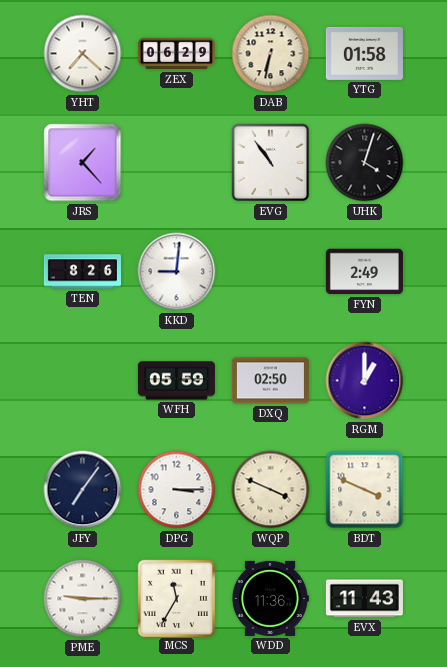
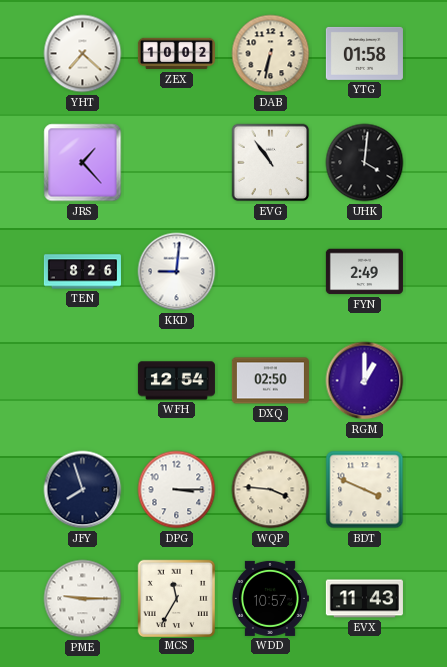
ZEX: 06:29 -> 10:02 (176, 54)
UHK: 4:03 -> 4:01 (365, 163)
WFH: 05:59 -> 12:54 (176, 381)
JFY: 7:06 -> 7:57 (83, 490)
WQP: 3:49 -> 3:46 (271, 490)
WDD: 11:36 -> 10:57 (270, 598)
